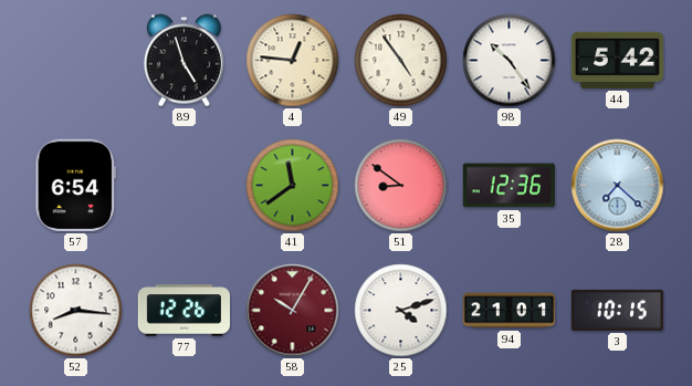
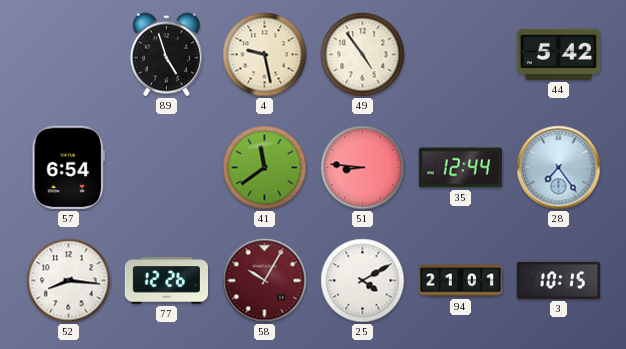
4: 12:46 -> 9:28 (265, 55)
98: 10:24 -> none (510, 61)
51: 8:51 -> 8:46 (363, 168)
35: 12:36 -> 12:44 (460, 168)
28: 7:22 -> 7:24 (559, 168)
25: 4:12 -> 4:10 (363, 281)
